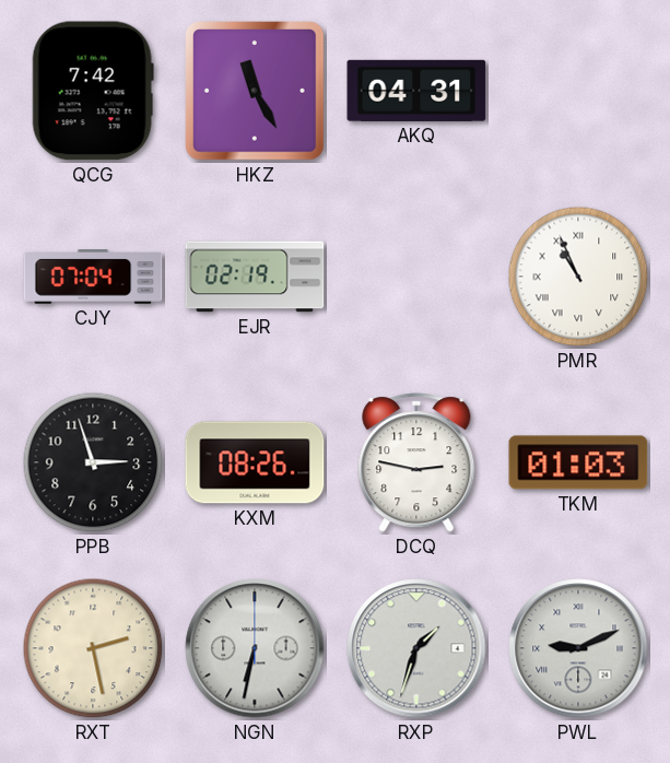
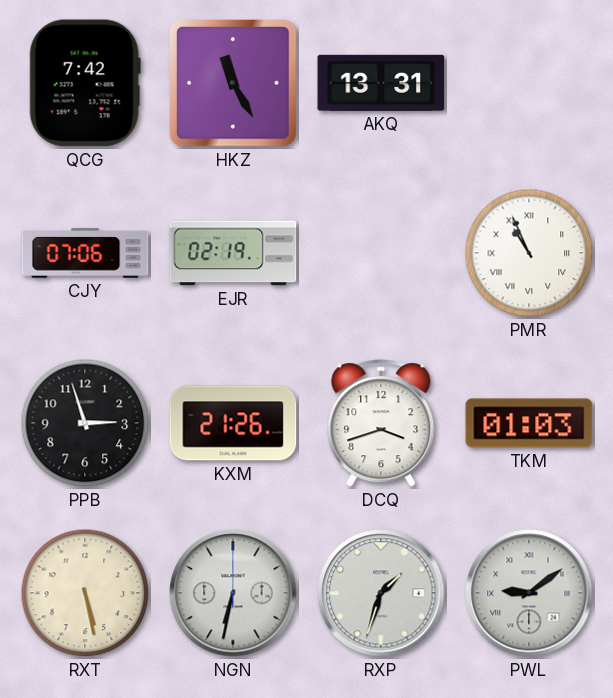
AKQ: 04:31 -> 13:31 (381, 83)
CJY: 07:04 -> 07:06 (85, 253)
KXM: 08:26 -> 21:26 (233, 423)
DCQ: 2:47 -> 3:42 (381, 423)
RXT: 2:28 -> 5:28 (85, 593)
PWL: 9:11 -> 9:09 (529, 593)
